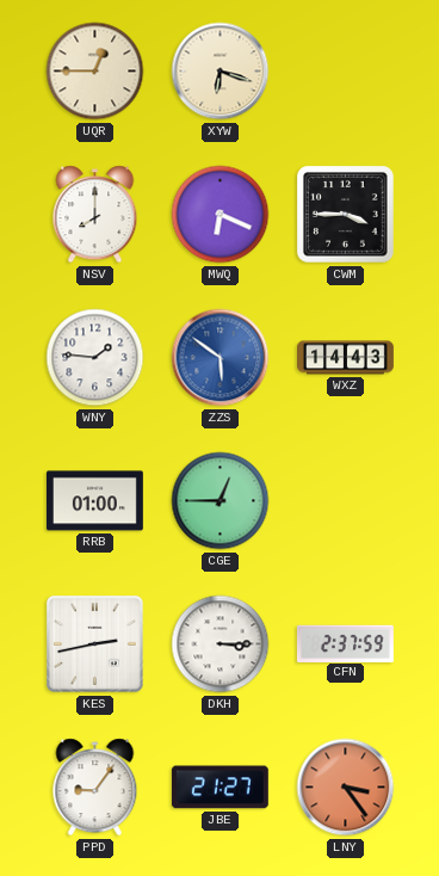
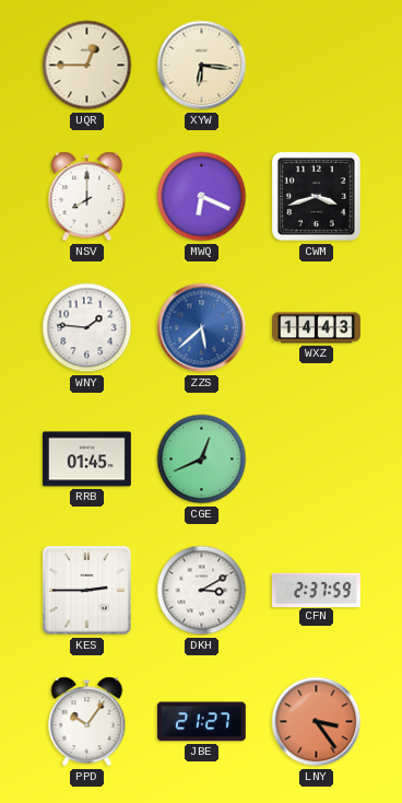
XYW: 6:18 -> 6:16 (202, 66)
CWM: 3:45 -> 3:42 (317, 197)
ZZS: 5:51 -> 5:38 (202, 328)
RRB: 01:00 -> 01:45 (86, 459)
CGE: 12:45 -> 12:41 (202, 459)
KES: 2:43 -> 2:45 (87, 591)
DKH: 3:15 -> 3:10 (202, 591)
PPD: 9:06 -> 10:06 (87, 722)
